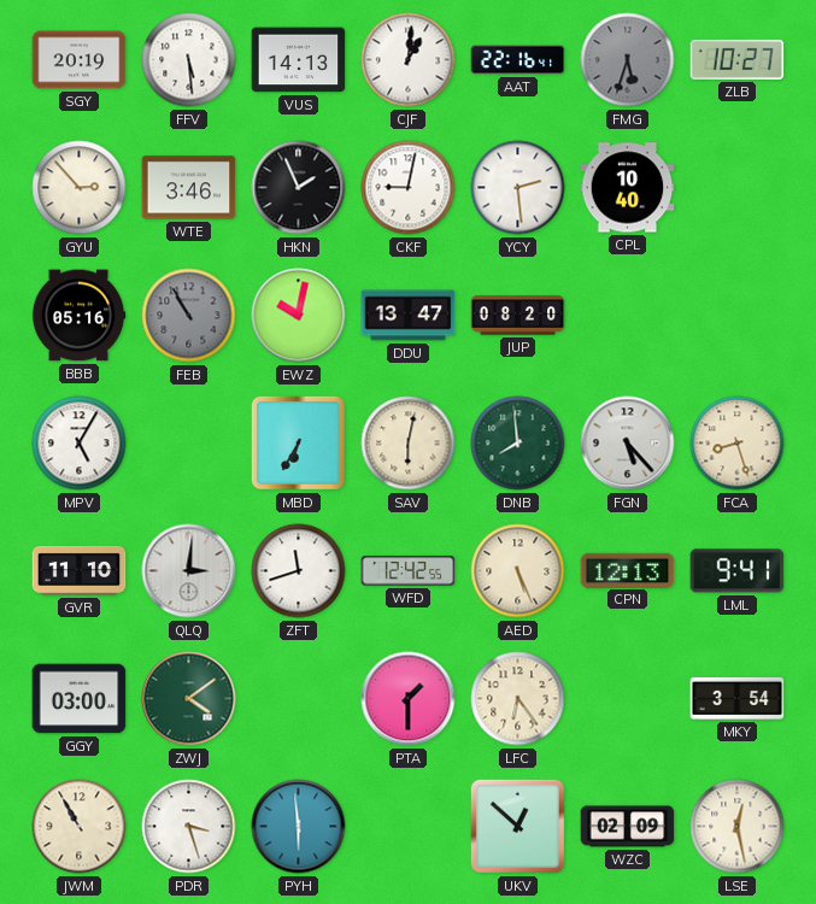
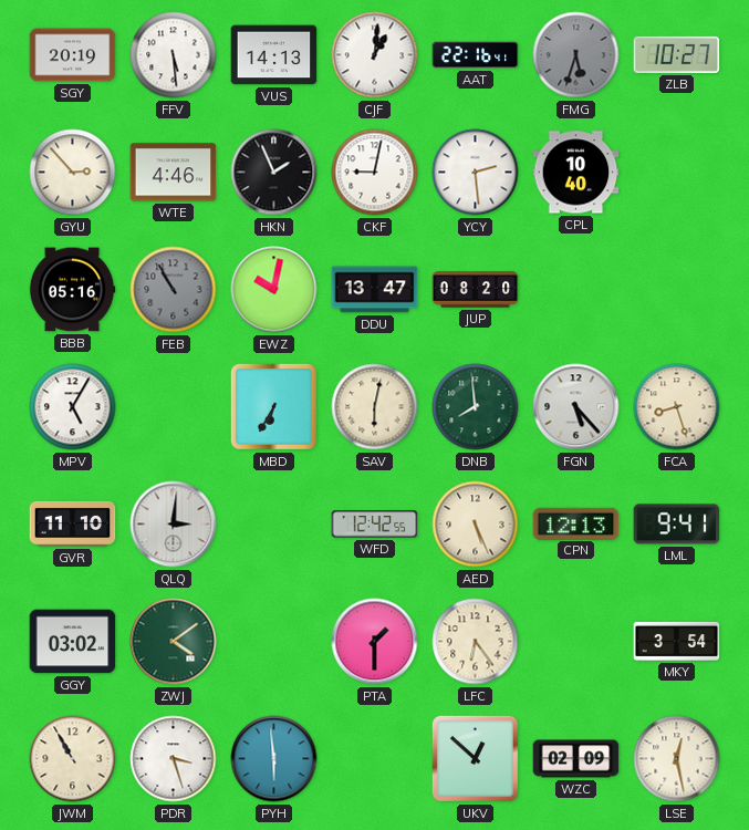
WTE: 3:46 -> 4:46 (174, 173)
ZFT: 11:42 -> none (299, 571)
GGY: 03:00 -> 03:02 (73, 642)
